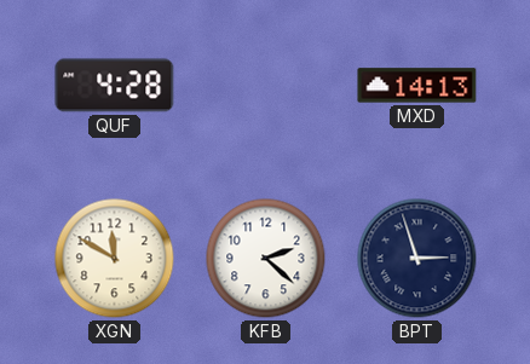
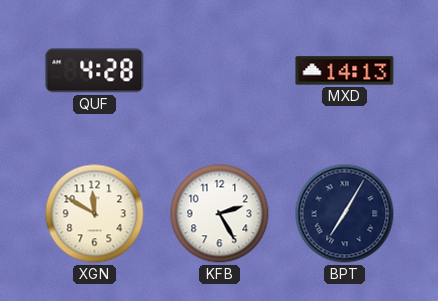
KFB: 2:22 -> 2:25 (220, 214)
BPT: 2:57 -> 7:05 (345, 214)
